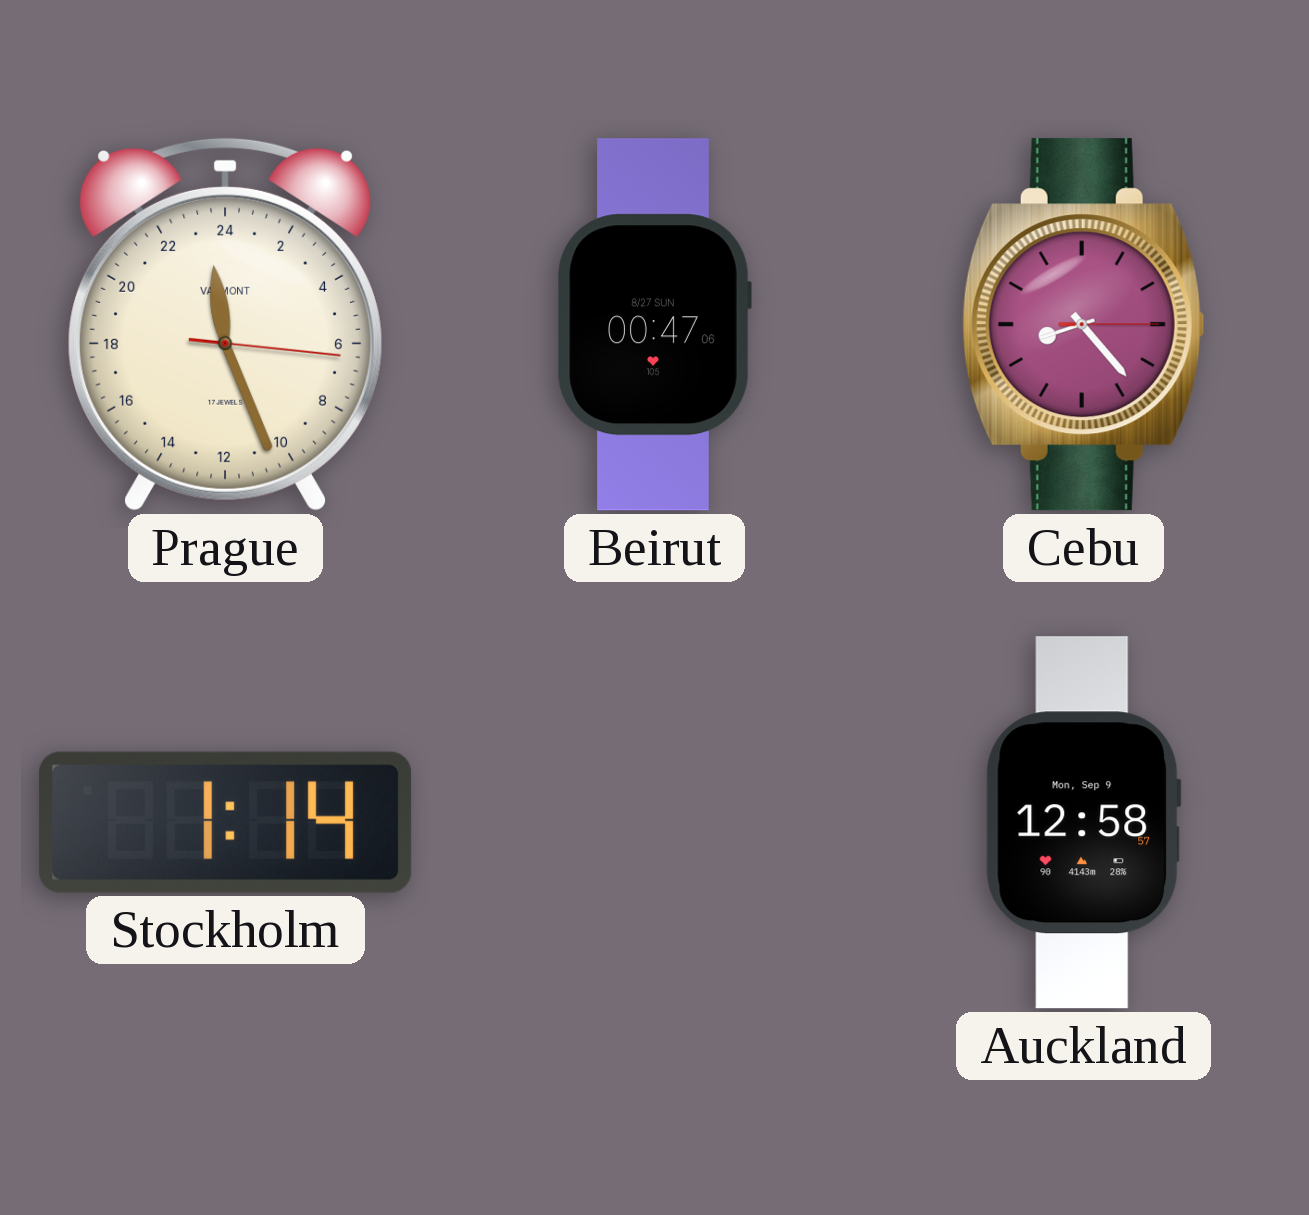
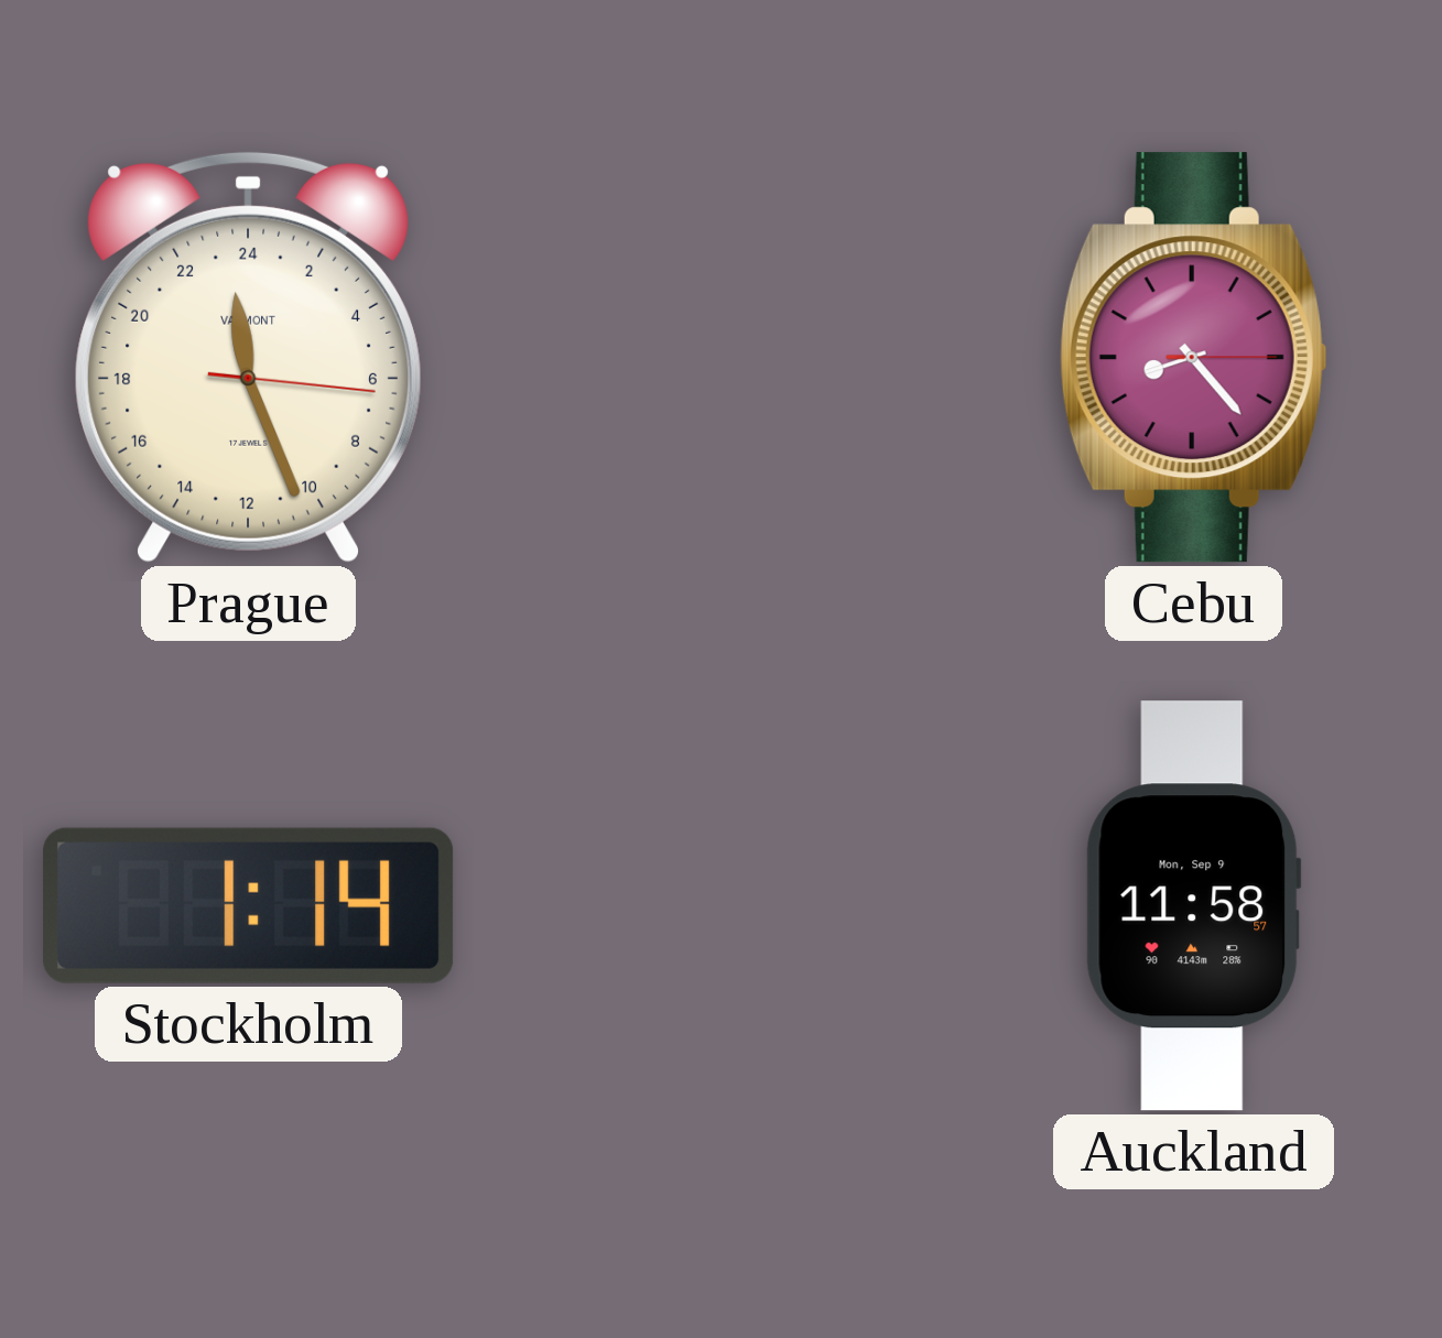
Beirut: 00:47 -> none (654, 325)
Auckland: 12:58 -> 11:58 (1193, 906)
